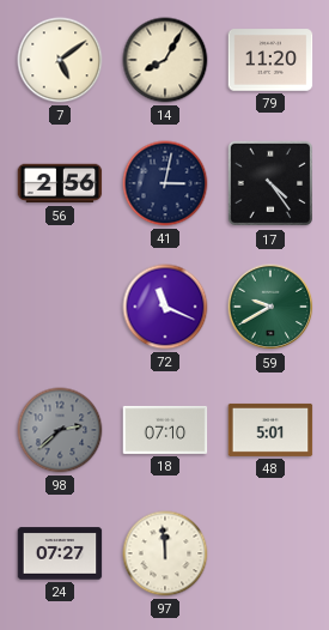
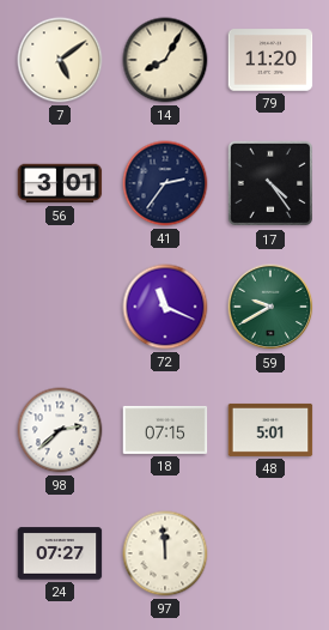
56: 2:56 -> 3:01 (60, 183)
41: 3:02 -> 2:36 (165, 183)
98 dial: grey -> white (60, 430)
18: 07:10 -> 07:15 (165, 430)
